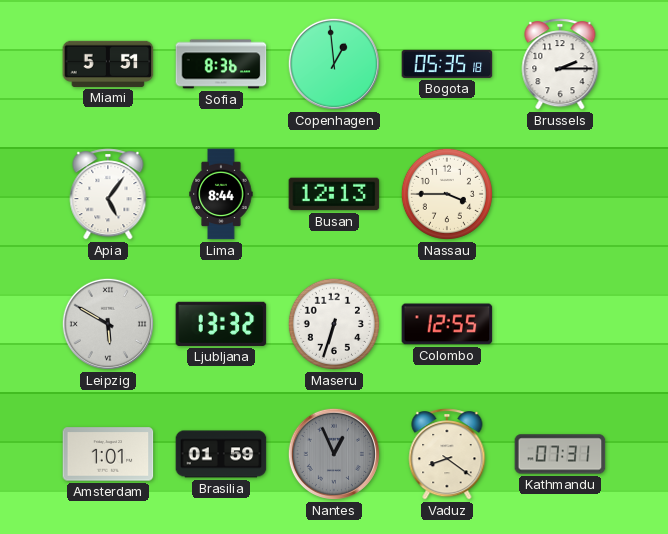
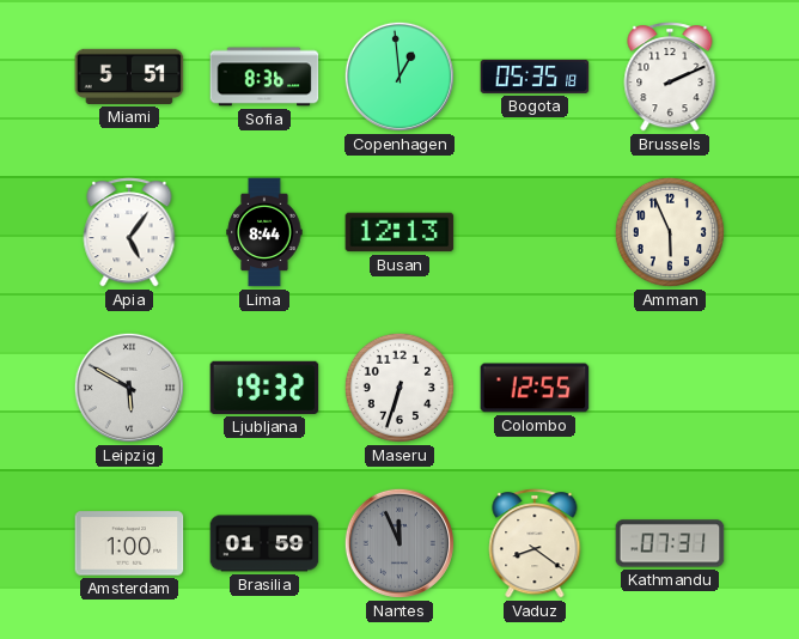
Brussels: 2:15 -> 2:11 (670, 77)
Nassau: 3:45 -> none (447, 194)
Amman: none -> 5:56 (670, 232)
Ljubljana: 13:32 -> 19:32 (264, 388)
Amsterdam: 1:01 -> 1:00 (129, 543)
Nantes: 12:56 -> 11:56 (399, 543)
